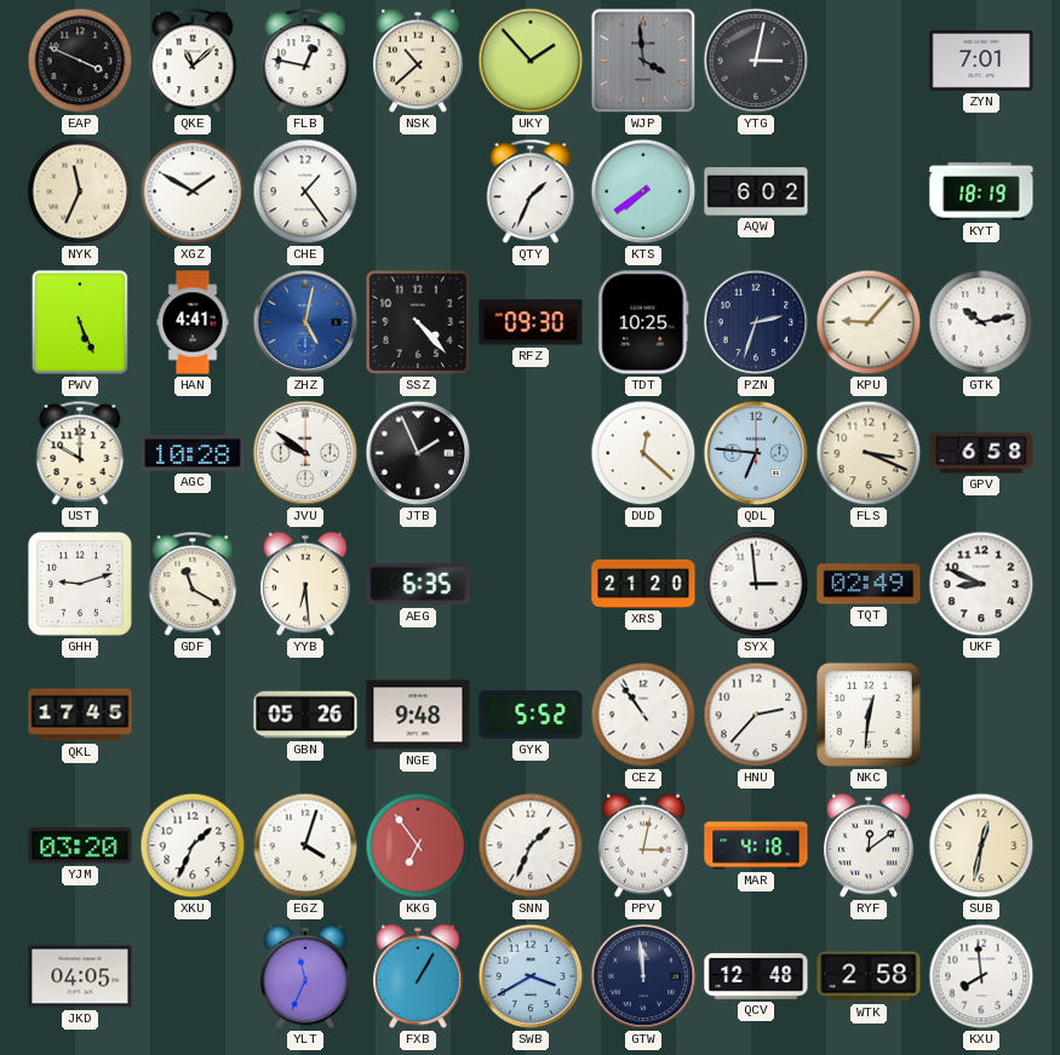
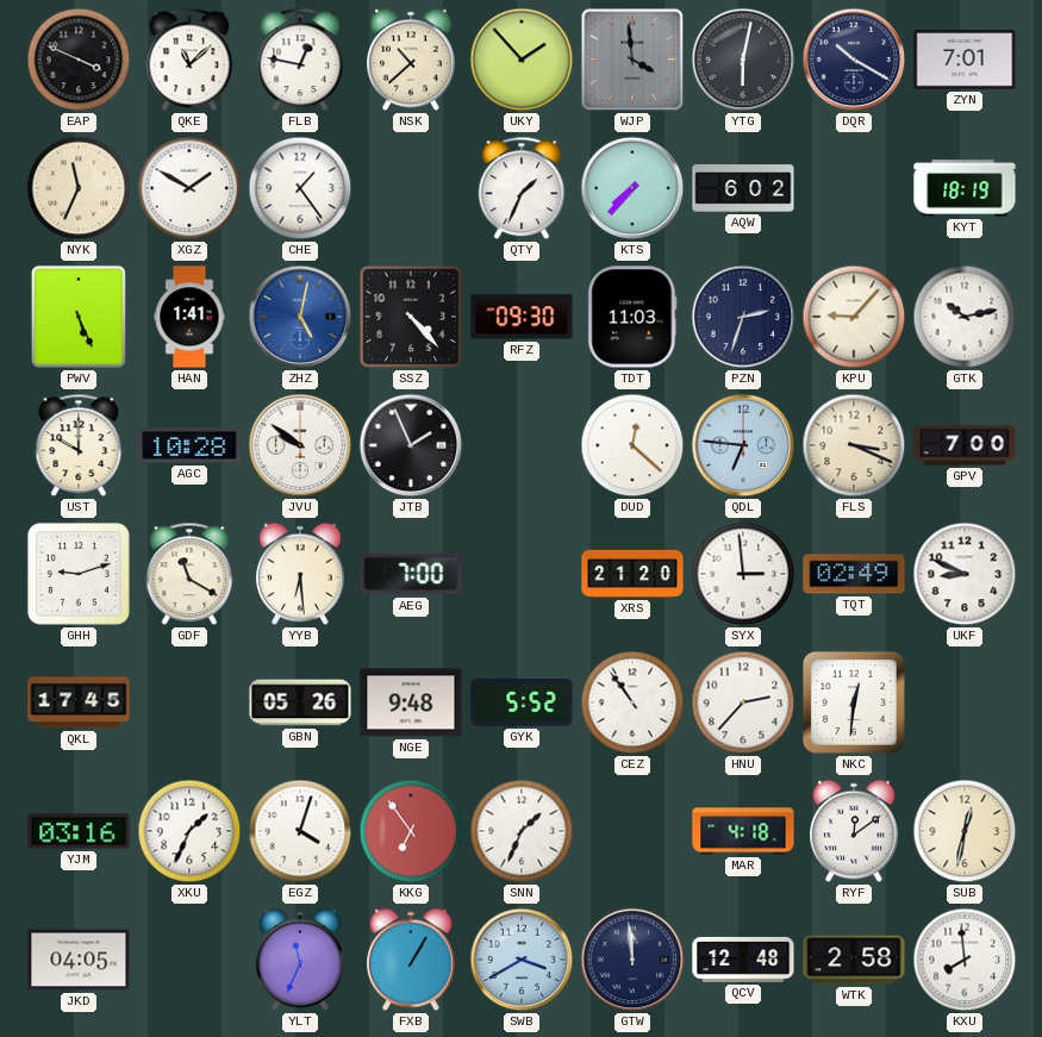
YTG: 3:02 -> 6:02 (743, 60)
DQR: none -> 10:20 (854, 60)
KTS: 7:39 -> 7:37 (632, 188)
HAN: 4:41 -> 1:41 (189, 317)
TDT: 10:25 -> 11:03 (632, 317)
GPV: 6:58 -> 7:00 (965, 445)
AEG: 6:35 -> 7:00 (411, 574)
YJM: 03:20 -> 03:16 (79, 831)
PPV: 3:02 -> none (643, 845)
